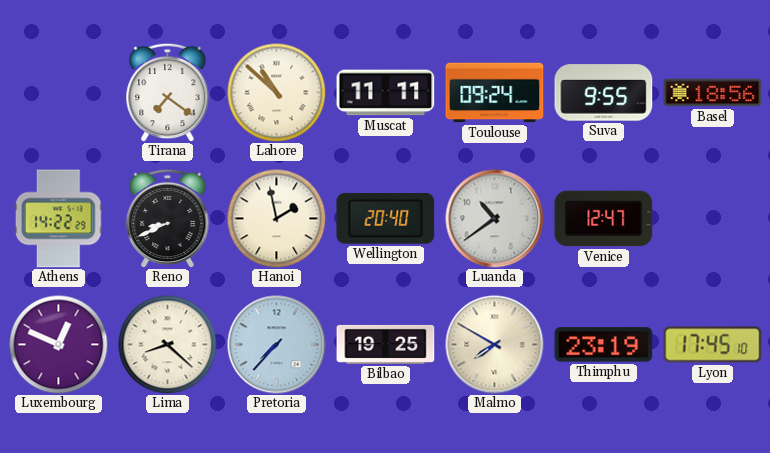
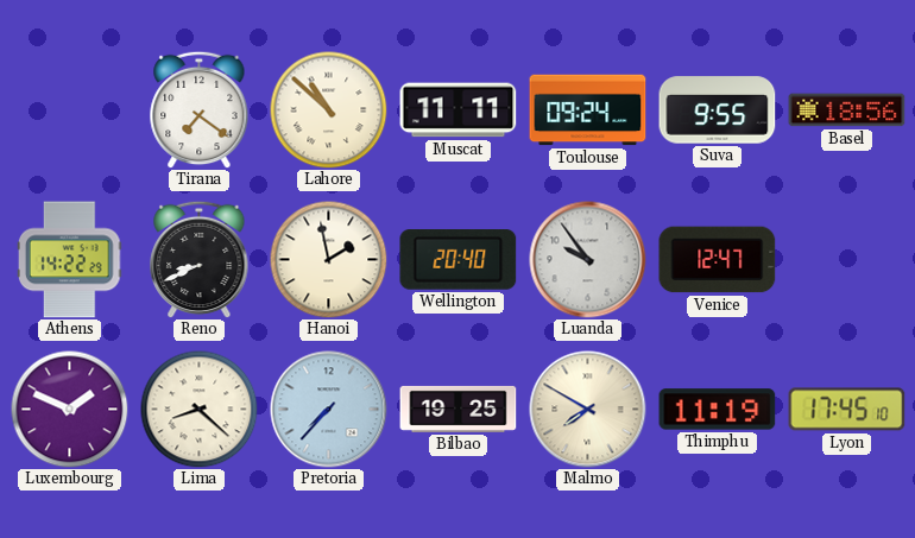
Luanda: 10:39 -> 9:54 (588, 260)
Luxembourg: 12:49 -> 1:49 (70, 410)
Thimphu: 23:19 -> 11:19 (718, 410)
